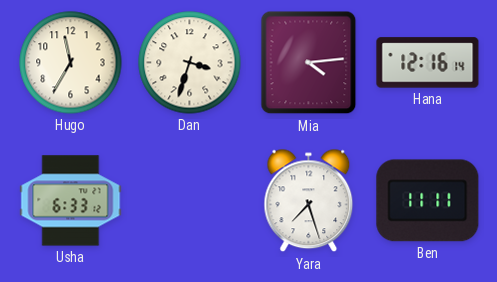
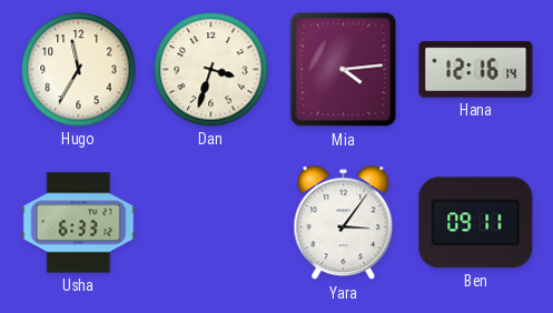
Yara: 7:27 -> 3:06 (344, 223)
Ben: 11:11 -> 09:11 (476, 223)
